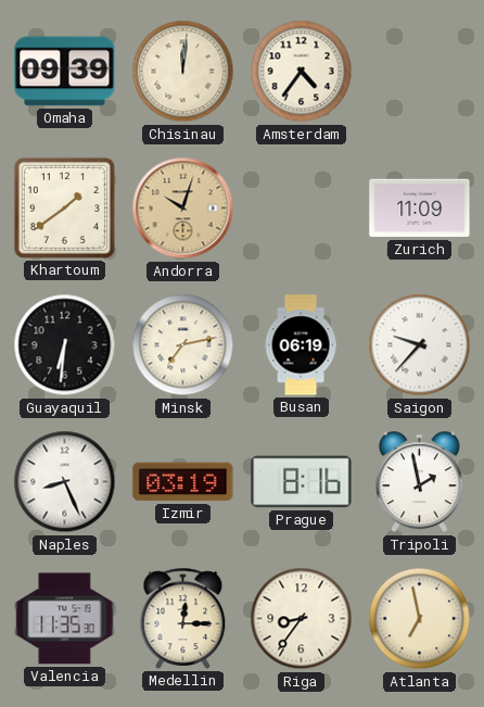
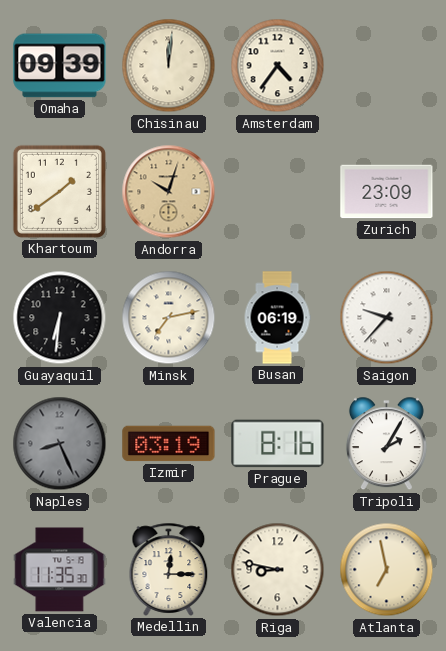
Zurich: 11:09 -> 23:09 (387, 192)
Naples dial: white -> grey (60, 444)
Tripoli: 1:58 -> 2:05 (386, 444)
Riga: 8:36 -> 8:47 (278, 570)
